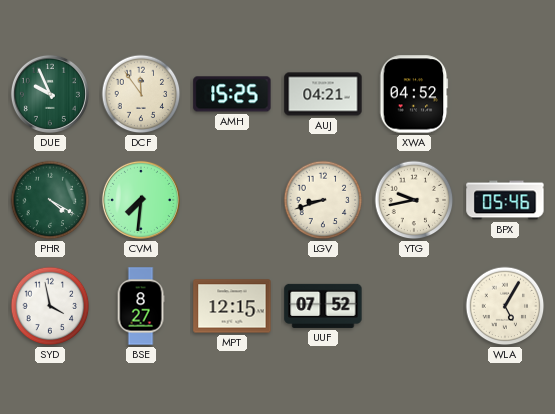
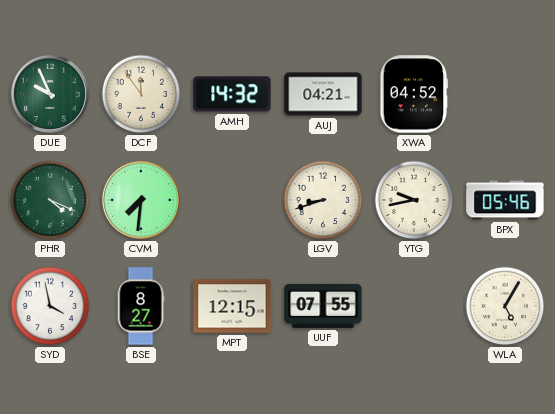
AMH: 15:25 -> 14:32 (232, 94)
PHR: 4:20 -> 4:19 (50, 200)
UUF: 07:52 -> 07:55 (323, 306)
